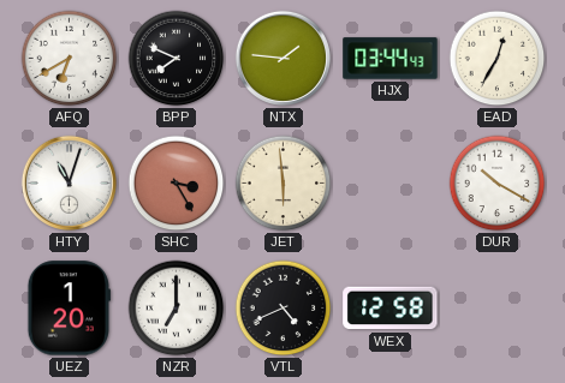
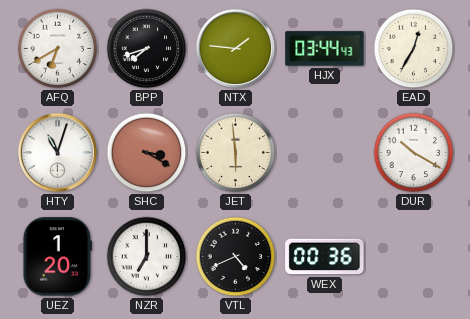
BPP: 7:49 -> 7:42 (147, 49)
SHC: 3:25 -> 3:20 (147, 153)
WEX: 12:58 -> 00:36 (325, 257)
